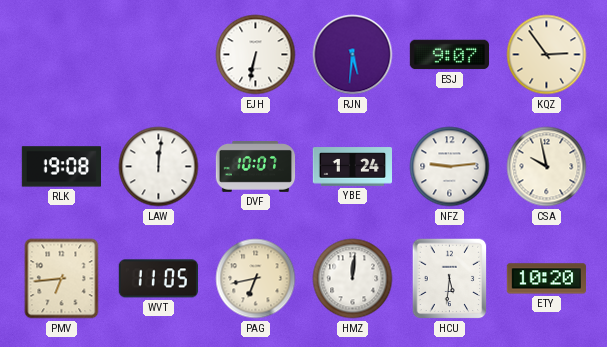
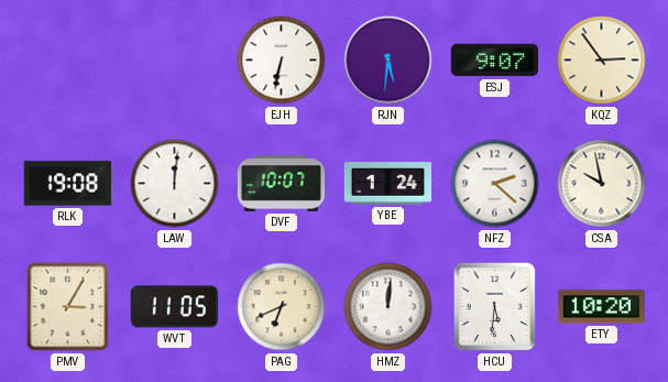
NFZ: 9:14 -> 2:22 (495, 184)
PMV: 6:44 -> 3:05 (68, 307)
PAG: 6:43 -> 6:41 (282, 307)
